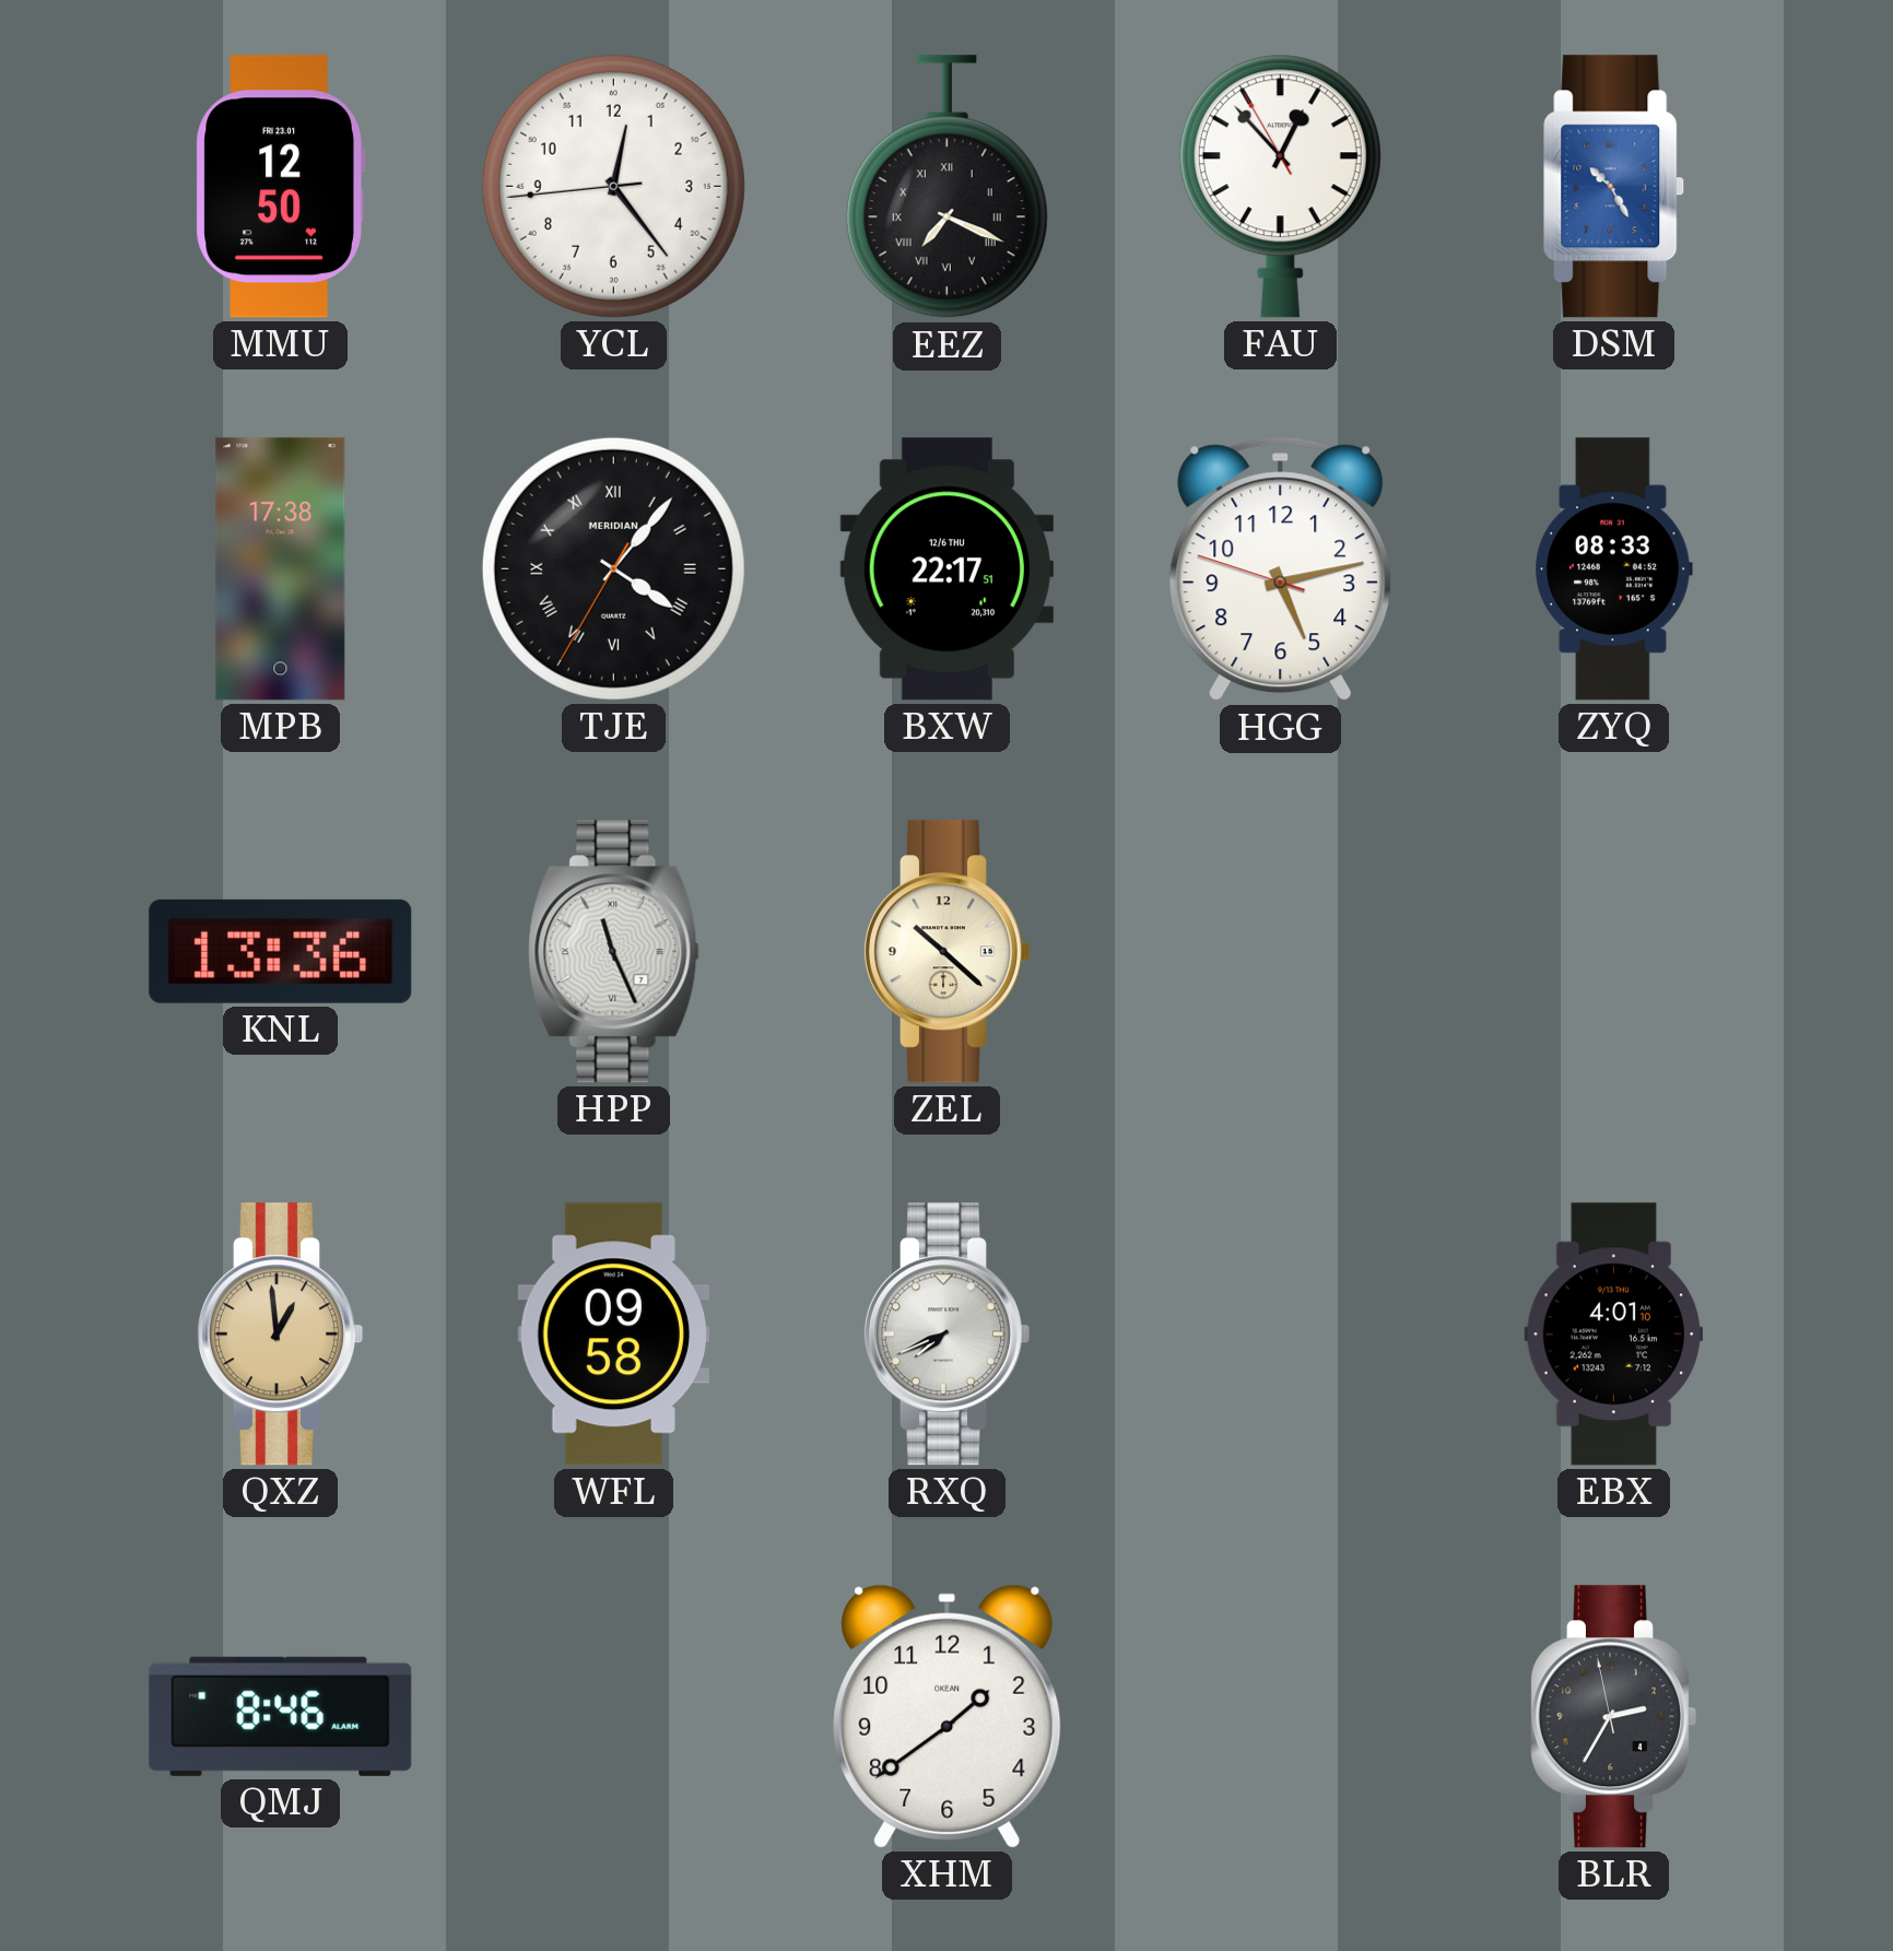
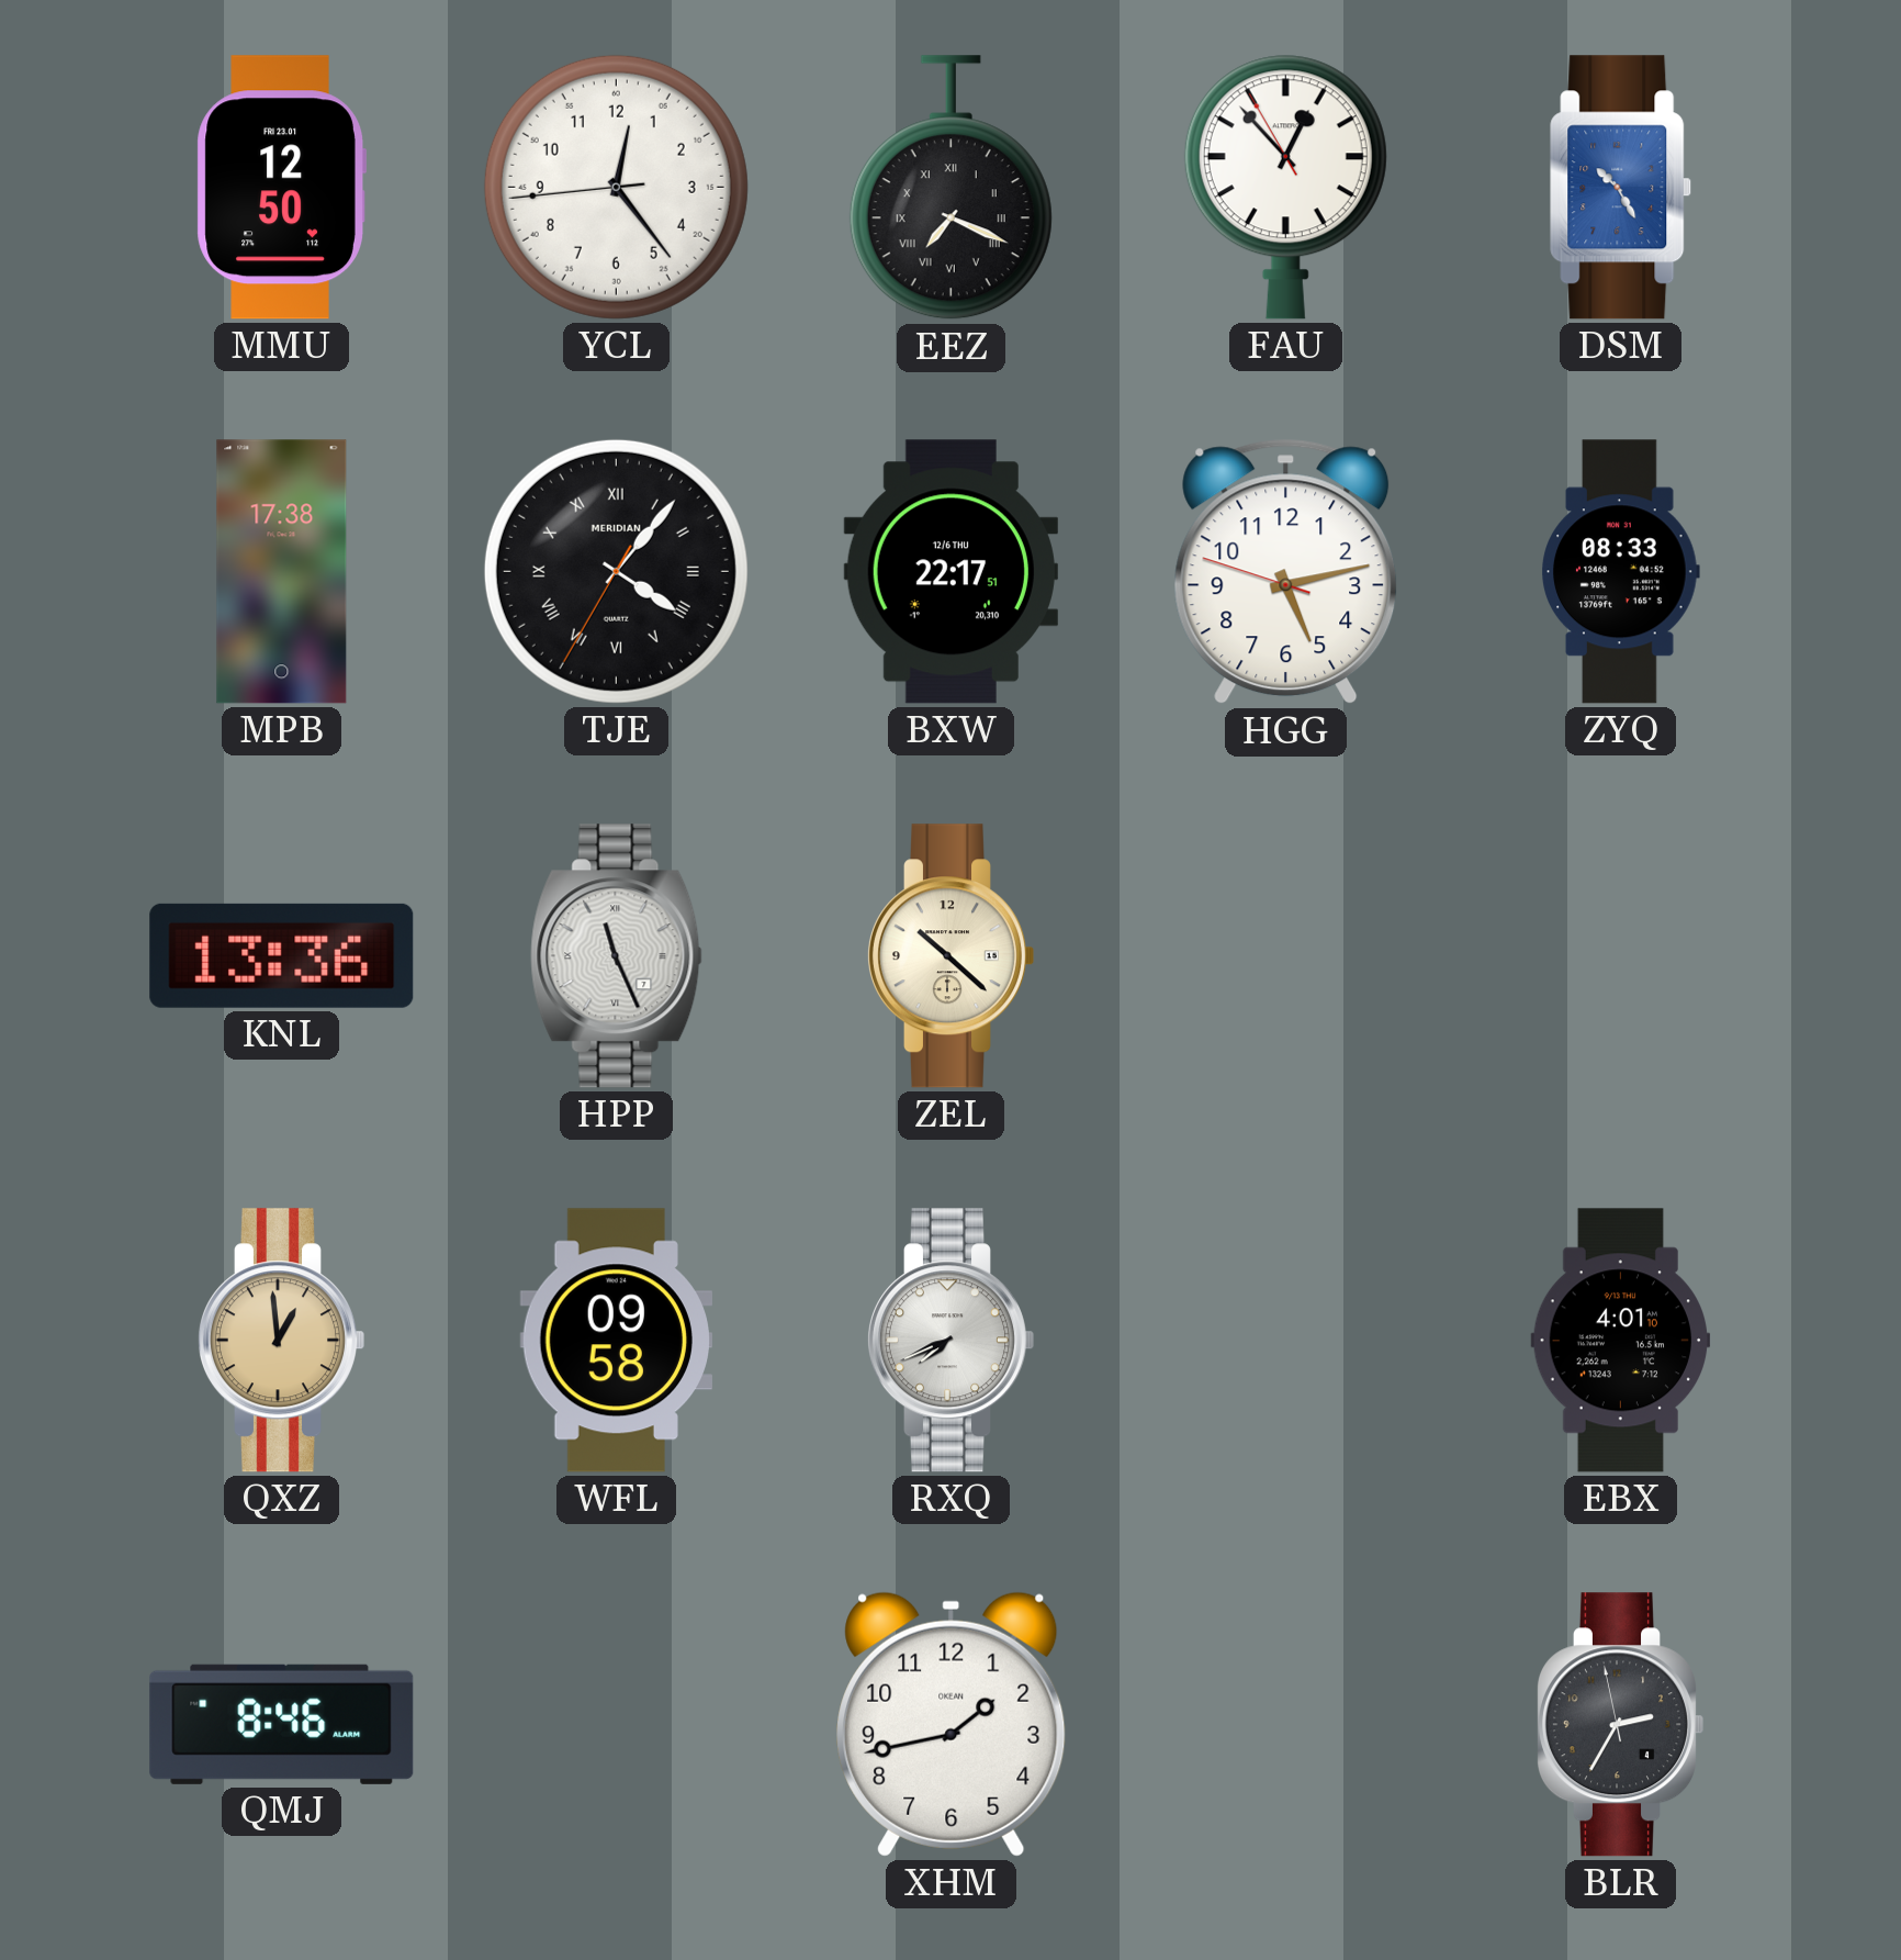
XHM: 1:39 -> 1:43 (952, 1724)
